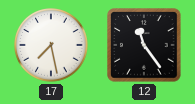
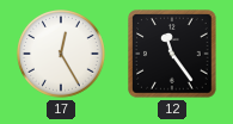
17: 7:28 -> 12:25 (62, 55)
